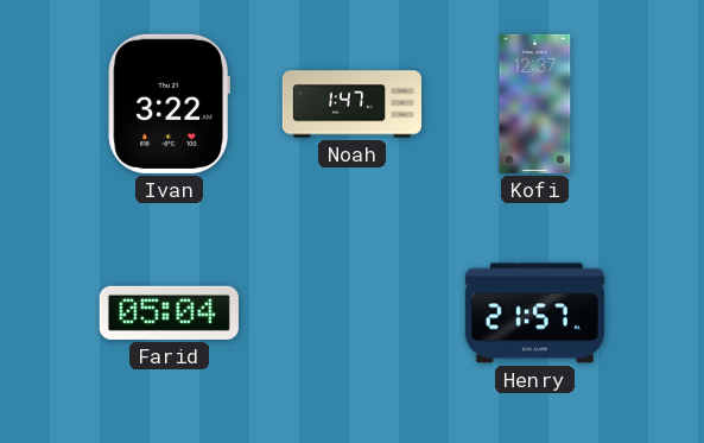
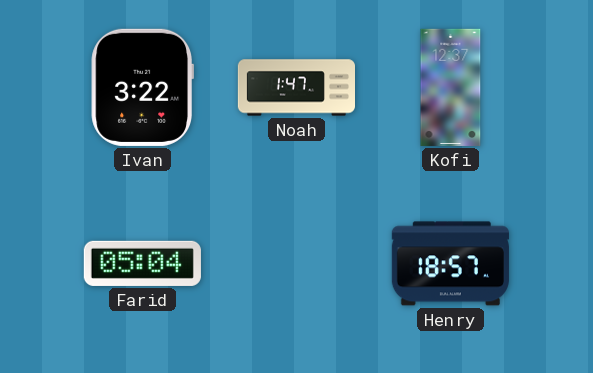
Henry: 21:57 -> 18:57 (450, 264)
